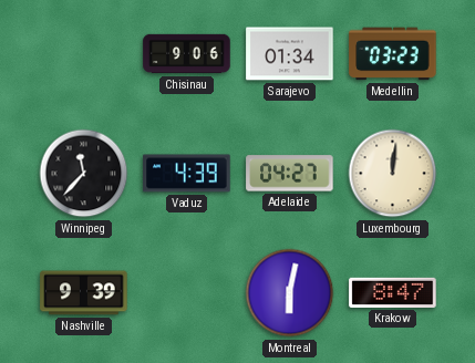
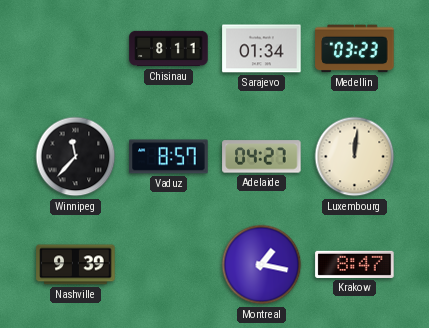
Chisinau: 9:06 -> 8:11 (169, 49)
Vaduz: 4:39 -> 8:57 (169, 157)
Montreal: 6:02 -> 1:17 (262, 265)
